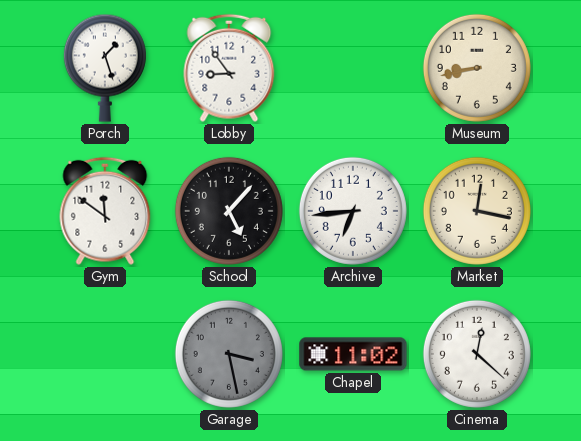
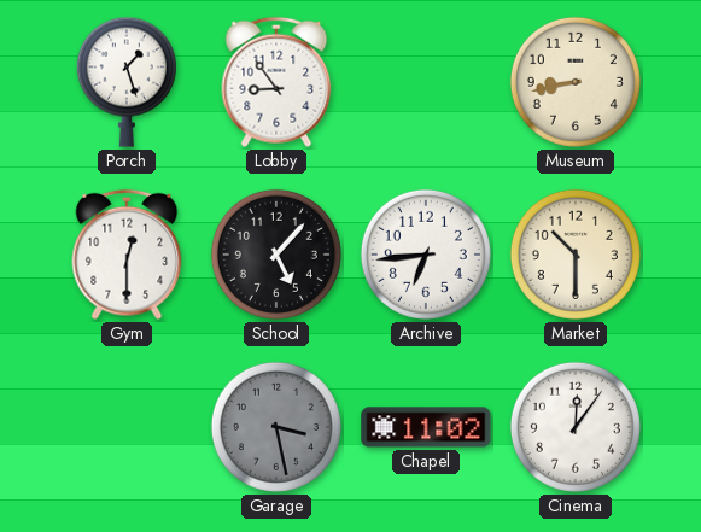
Gym: 11:51 -> 12:30 (127, 255)
Market: 12:17 -> 10:30 (576, 255)
Cinema: 12:22 -> 12:06 (576, 427)
